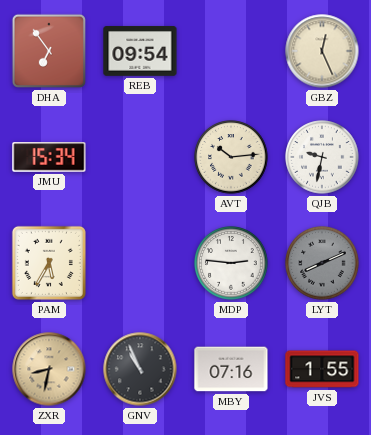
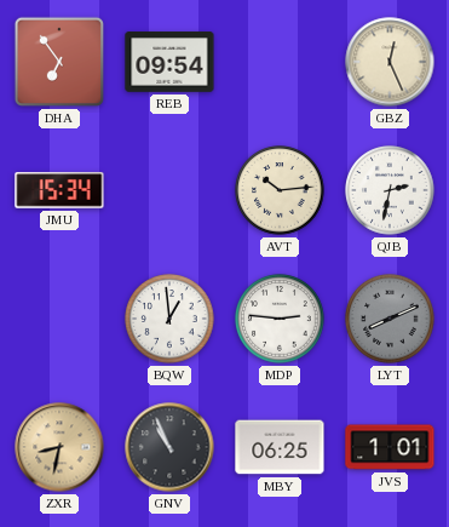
QJB: 9:32 -> 2:32 (390, 190)
PAM: 5:35 -> none (49, 263)
BQW: none -> 12:59 (169, 319)
MBY: 07:16 -> 06:25 (280, 447)
JVS: 1:55 -> 1:01 (390, 447)
